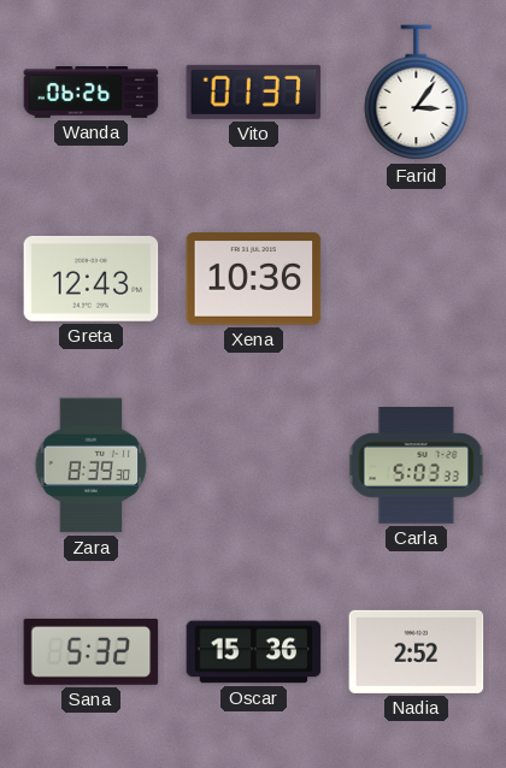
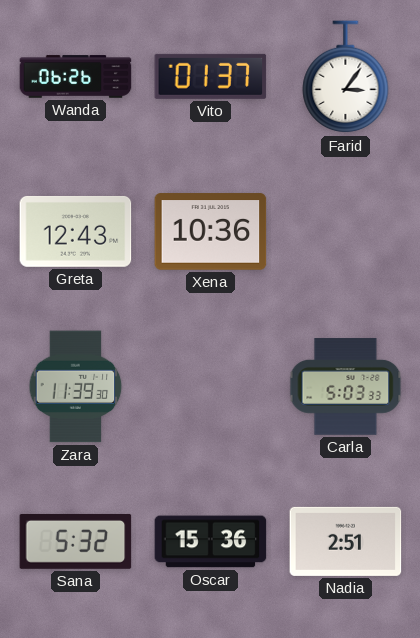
Zara: 8:39 -> 11:39 (76, 387)
Nadia: 2:52 -> 2:51 (346, 541)
